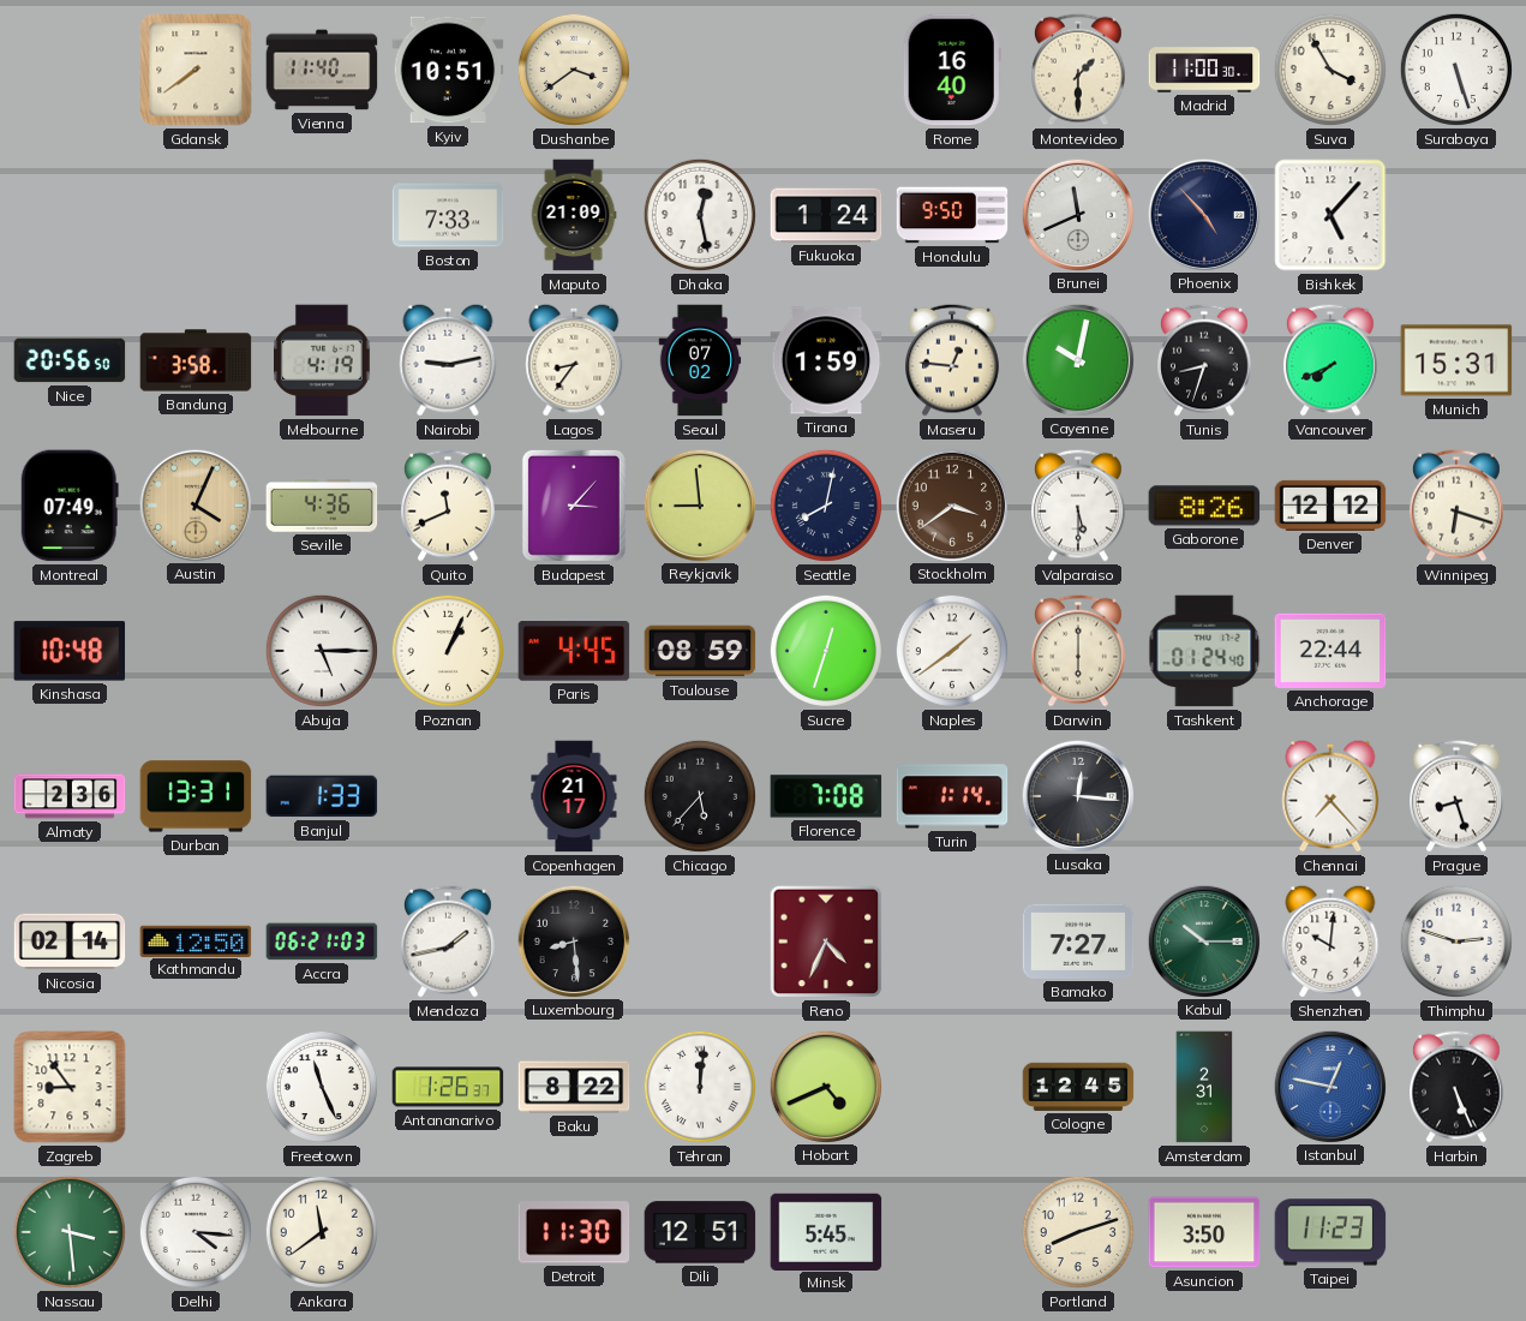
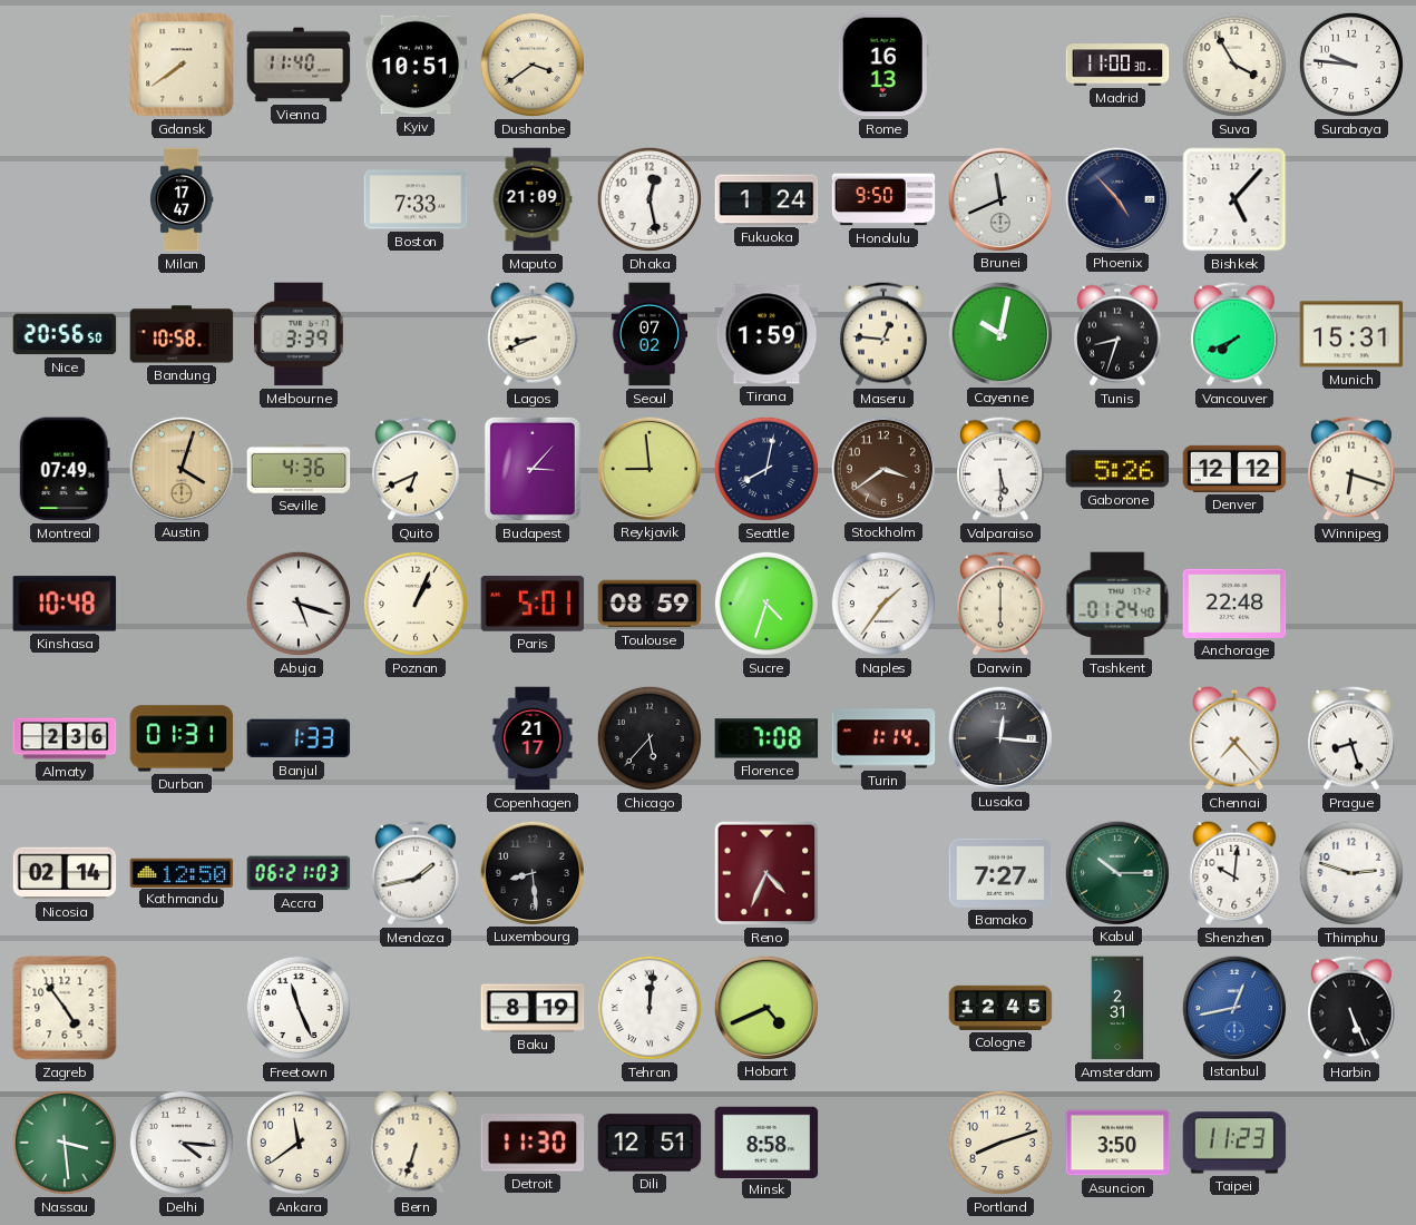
Rome: 16:40 -> 16:13 (883, 65)
Montevideo: 1:30 -> none (1079, 70)
Surabaya: 5:27 -> 9:46 (1351, 65)
Milan: none -> 17:47 (183, 199)
Bandung: 3:58 -> 10:58 (182, 334)
Melbourne: 4:19 -> 3:39 (299, 334)
Nairobi: 9:13 -> none (448, 360)
Lagos: 8:36 -> 8:41 (533, 334)
Austin: 4:04 -> 4:03 (180, 468)
Quito: 11:41 -> 6:41 (417, 469)
Gaborone: 8:26 -> 5:26 (1117, 469)
Abuja: 5:15 -> 5:18 (299, 604)
Paris: 4:45 -> 5:01 (533, 604)
Sucre: 12:33 -> 4:33 (766, 604)
Naples: 1:39 -> 1:36 (883, 604)
Anchorage: 22:44 -> 22:48 (1234, 604)
Durban: 13:31 -> 01:31 (182, 738)
Zagreb: 8:54 -> 4:54 (65, 1008)
Antananarivo: 1:26 -> none (448, 1087)
Baku: 8:22 -> 8:19 (533, 1008)
Istanbul: 12:47 -> 12:43 (1233, 1007)
Bern: none -> 6:33 (416, 1143)
Minsk: 5:45 -> 8:58 (766, 1141)
